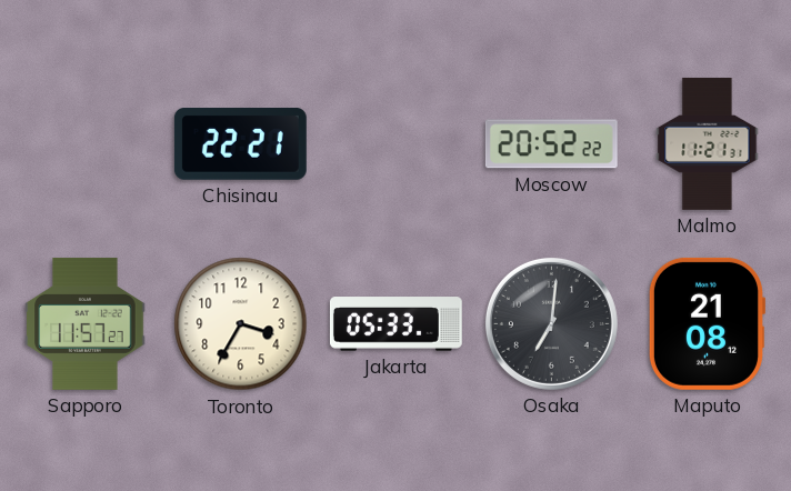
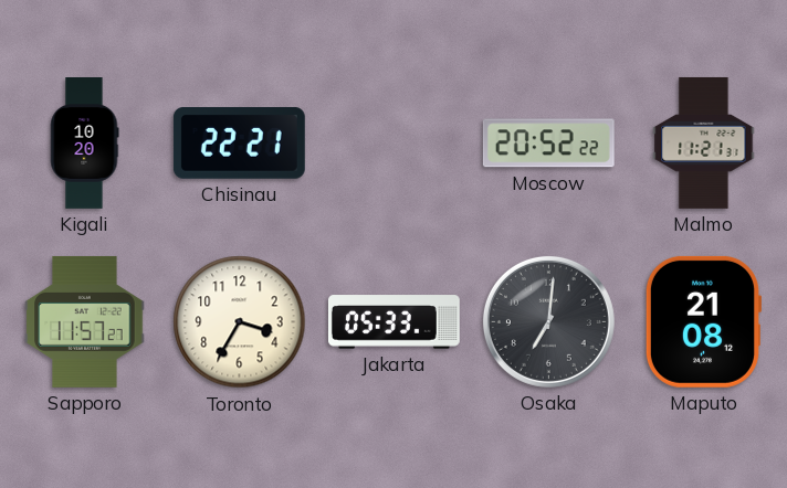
Kigali: none -> 10:20 (85, 144)
